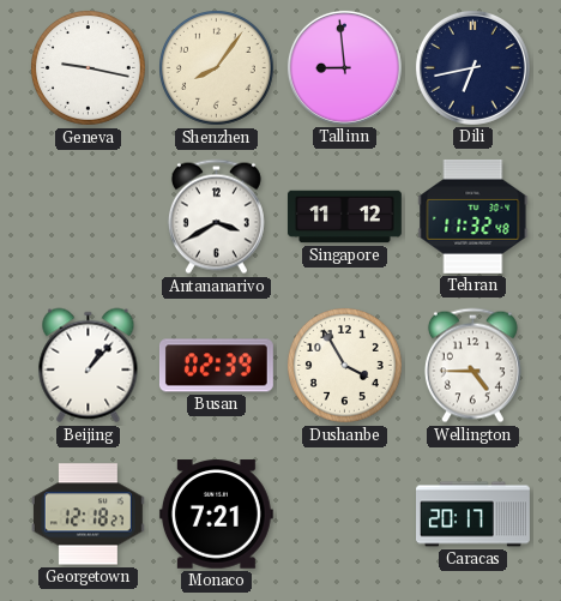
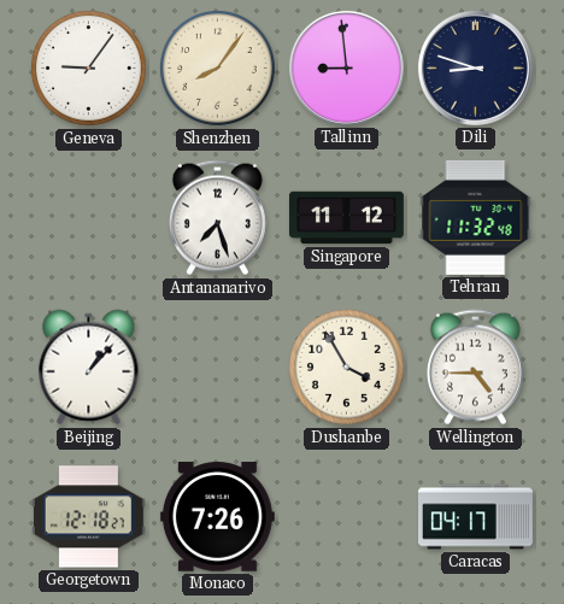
Geneva: 9:17 -> 9:06 (89, 69)
Dili: 6:43 -> 8:48 (475, 68)
Antananarivo: 3:40 -> 7:27 (217, 218)
Busan: 02:39 -> none (216, 366)
Monaco: 7:21 -> 7:26 (217, 517)
Caracas: 20:17 -> 04:17 (476, 517)
